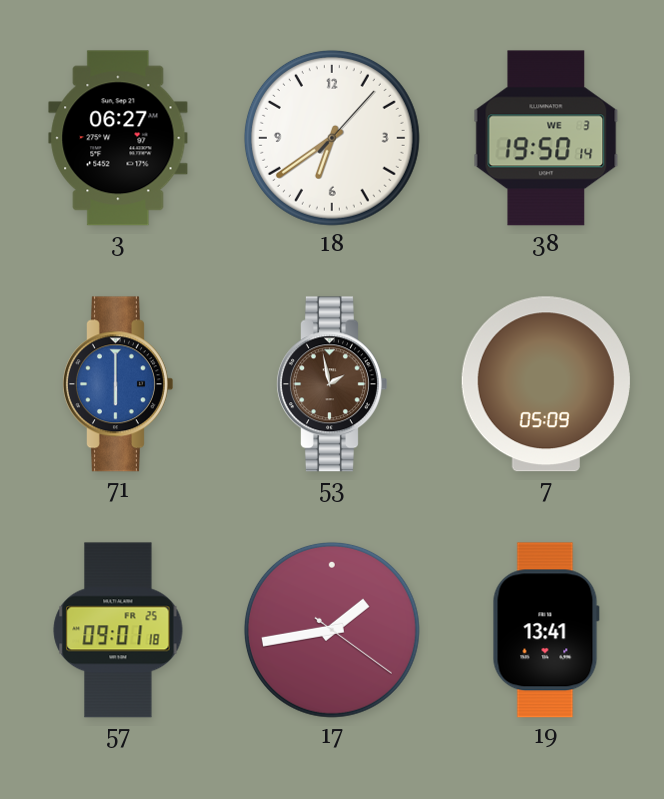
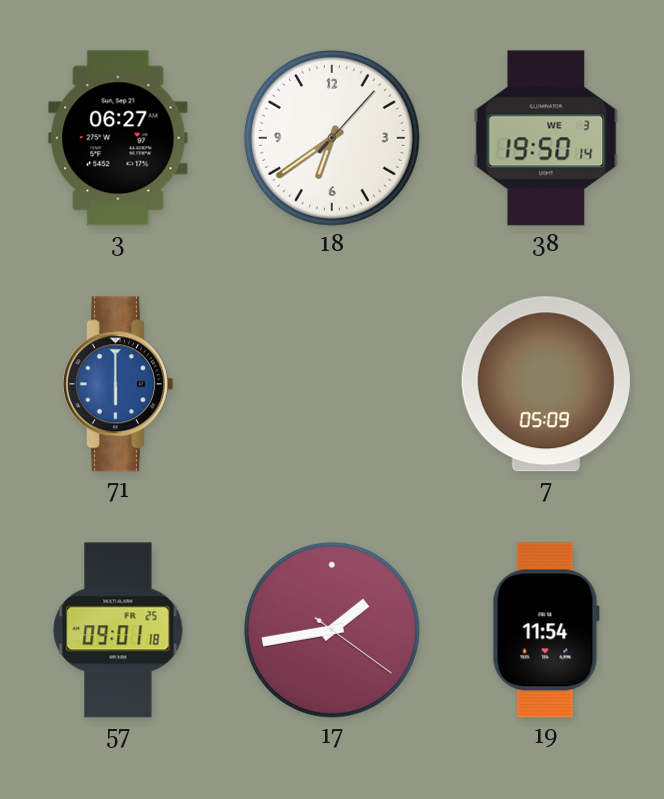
53: 1:58 -> none (331, 384)
19: 13:41 -> 11:54 (546, 630)
